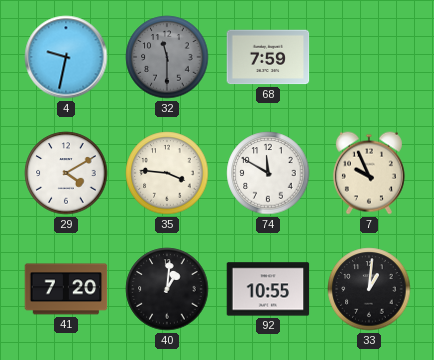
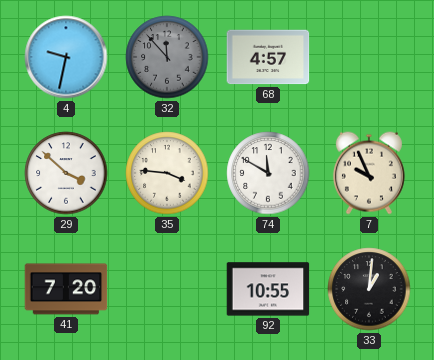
32: 11:30 -> 11:53 (167, 57)
68: 7:59 -> 4:57 (268, 57)
29: 4:10 -> 3:52 (66, 173)
40: 1:01 -> none (167, 289)
